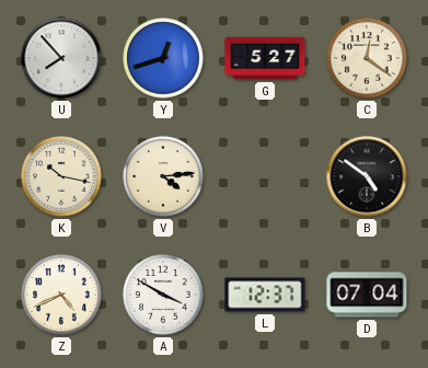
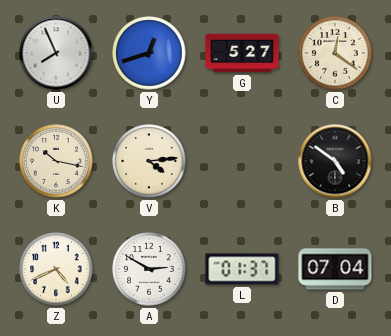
U: 7:53 -> 7:56 (56, 53)
A: 3:50 -> 2:50 (149, 269)
L: 12:37 -> 01:37 (242, 269)
